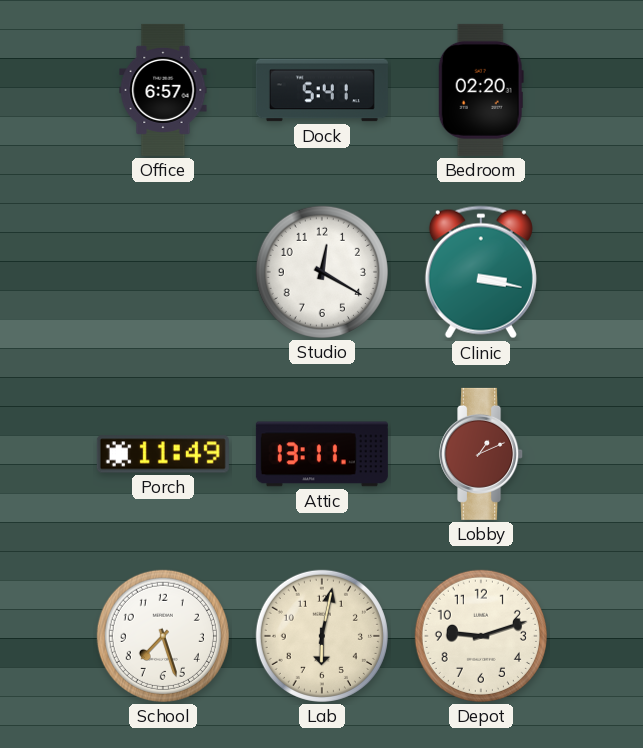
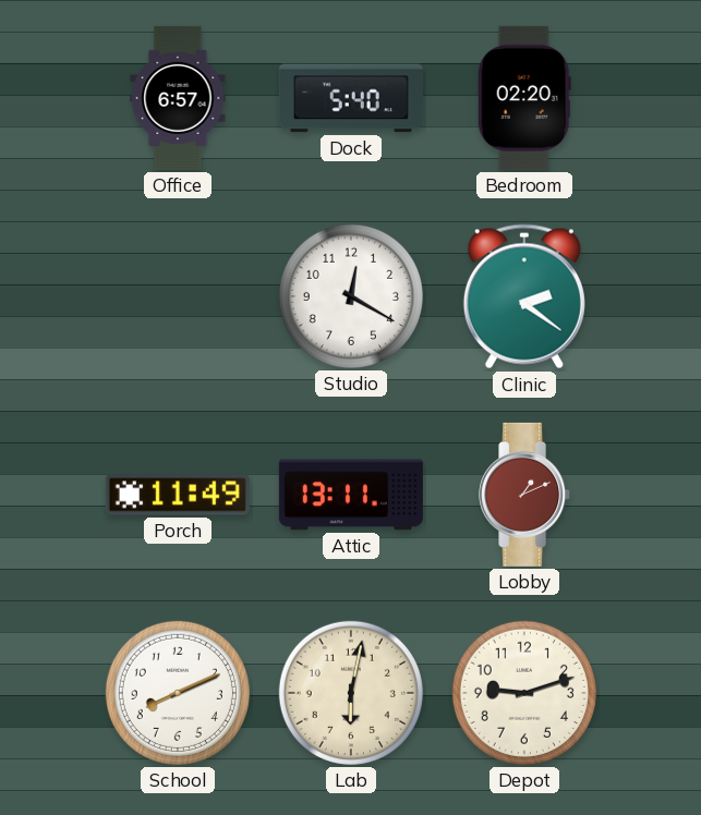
Dock: 5:41 -> 5:40 (351, 98)
Clinic: 3:17 -> 2:21 (524, 296)
School: 7:27 -> 8:11 (178, 693)
